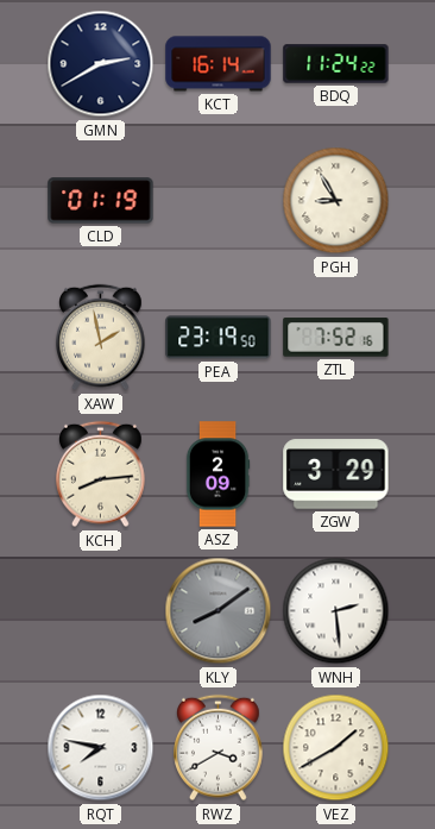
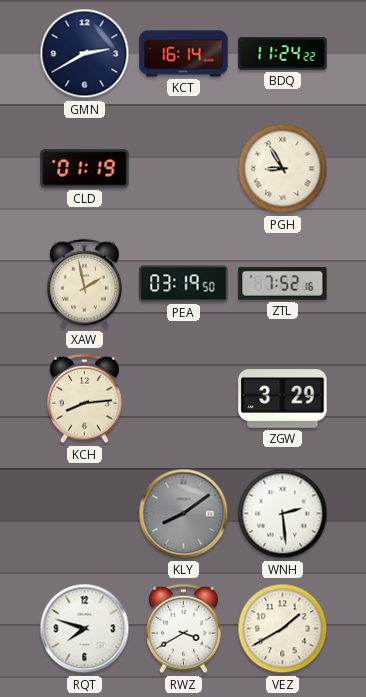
PEA: 23:19 -> 03:19 (184, 284)
ASZ: 2:09 -> none (218, 475)
RQT: 7:47 -> 7:48 (85, 629)
